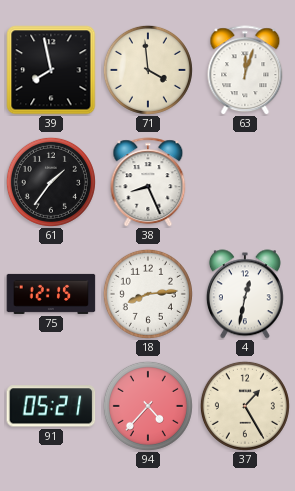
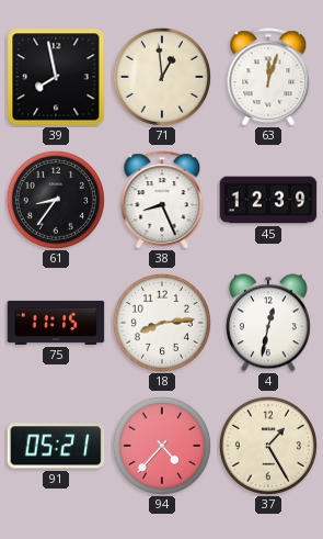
71: 3:59 -> 12:59 (162, 77)
61: 1:36 -> 8:36 (56, 200)
45: none -> 12:39 (268, 200)
75: 12:15 -> 11:15 (56, 323)
